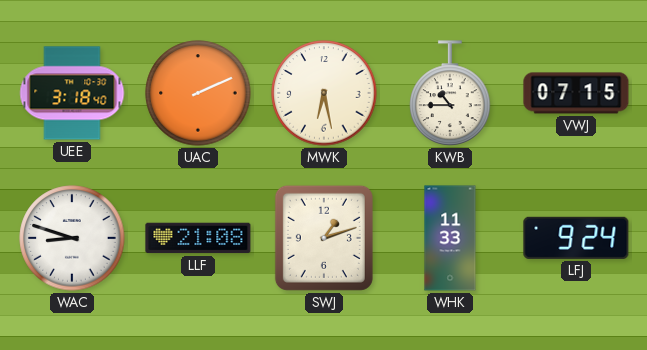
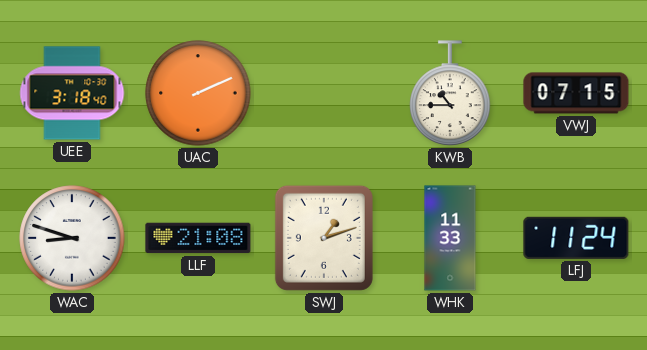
MWK: 6:28 -> none (324, 93)
LFJ: 9:24 -> 11:24 (576, 238)
